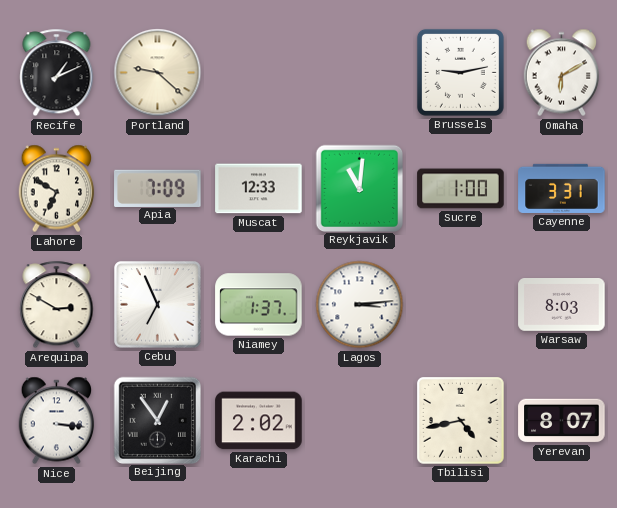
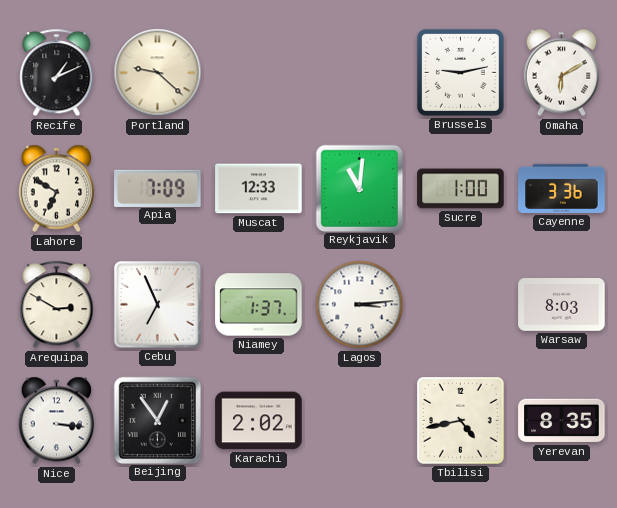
Cayenne: 3:31 -> 3:36 (562, 188)
Yerevan: 8:07 -> 8:35 (562, 421)
